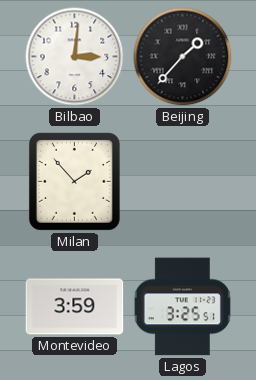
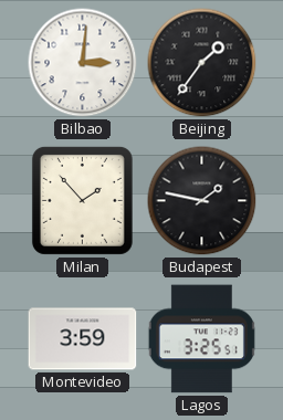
Beijing: 1:37 -> 1:36 (202, 63)
Budapest: none -> 1:47 (202, 201)
